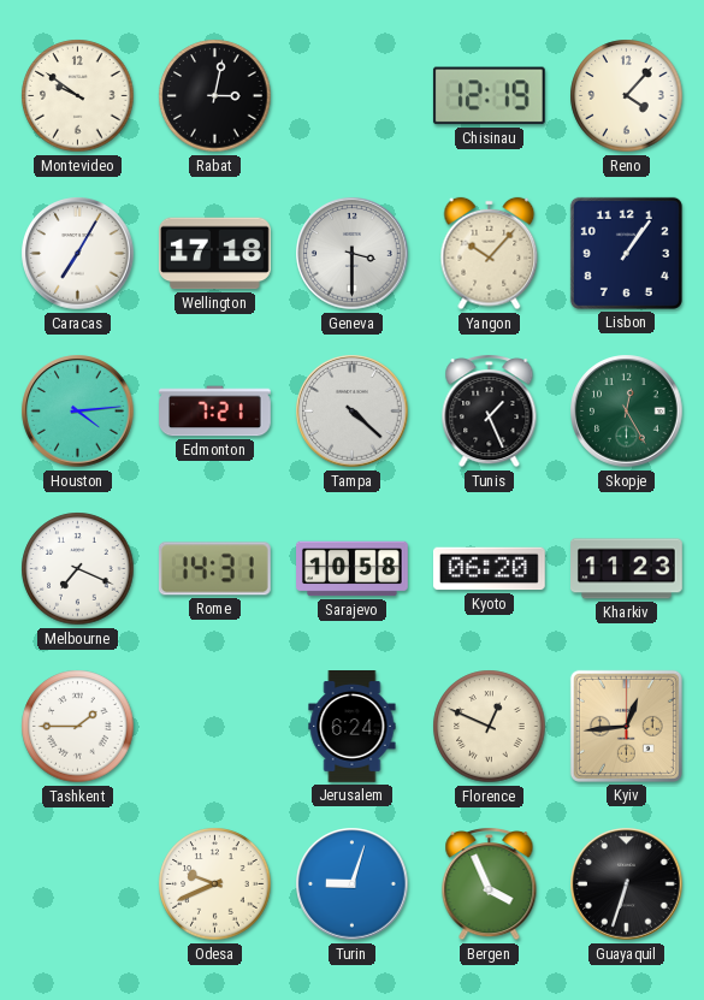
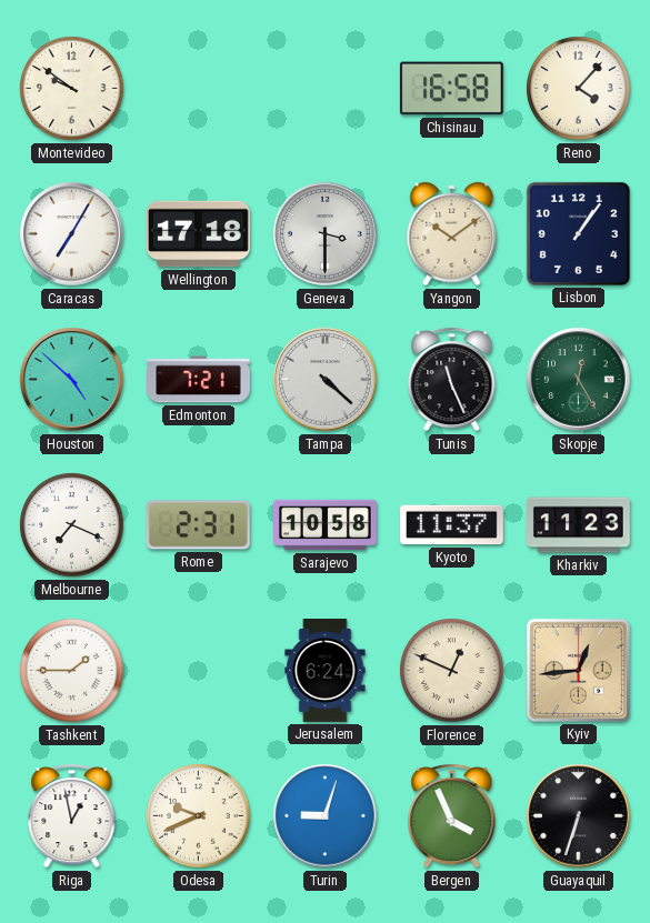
Rabat: 3:02 -> none (215, 96)
Chisinau: 12:19 -> 16:58 (451, 89)
Yangon: 10:07 -> 10:09 (452, 234)
Houston: 4:14 -> 4:52 (72, 380)
Tunis: 1:26 -> 11:26 (452, 380)
Rome: 14:31 -> 2:31 (198, 525)
Kyoto: 06:20 -> 11:37 (451, 525)
Riga: none -> 12:58 (72, 816)
